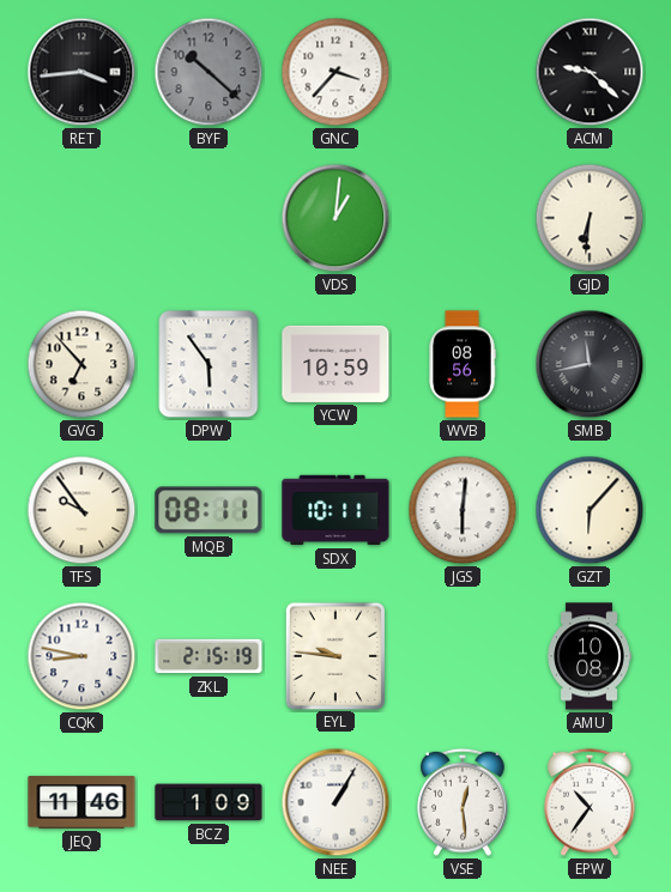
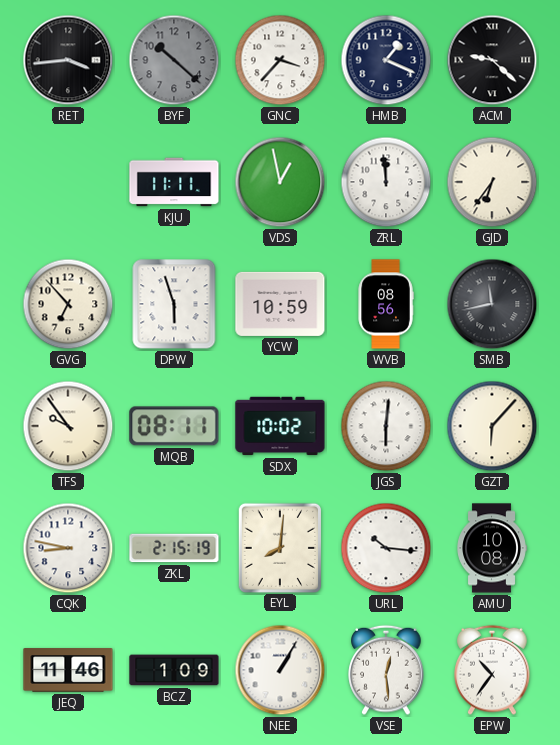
HMB: none -> 1:19 (386, 60)
KJU: none -> 11:11 (174, 182)
VDS: 1:01 -> 12:58 (280, 182)
ZRL: none -> 11:59 (386, 182)
GJD: 6:31 -> 6:36 (492, 182)
DPW: 5:54 -> 5:57 (174, 304)
SDX: 10:11 -> 10:02 (280, 426)
EYL: 9:46 -> 8:01 (279, 547)
URL: none -> 10:16 (386, 548)
